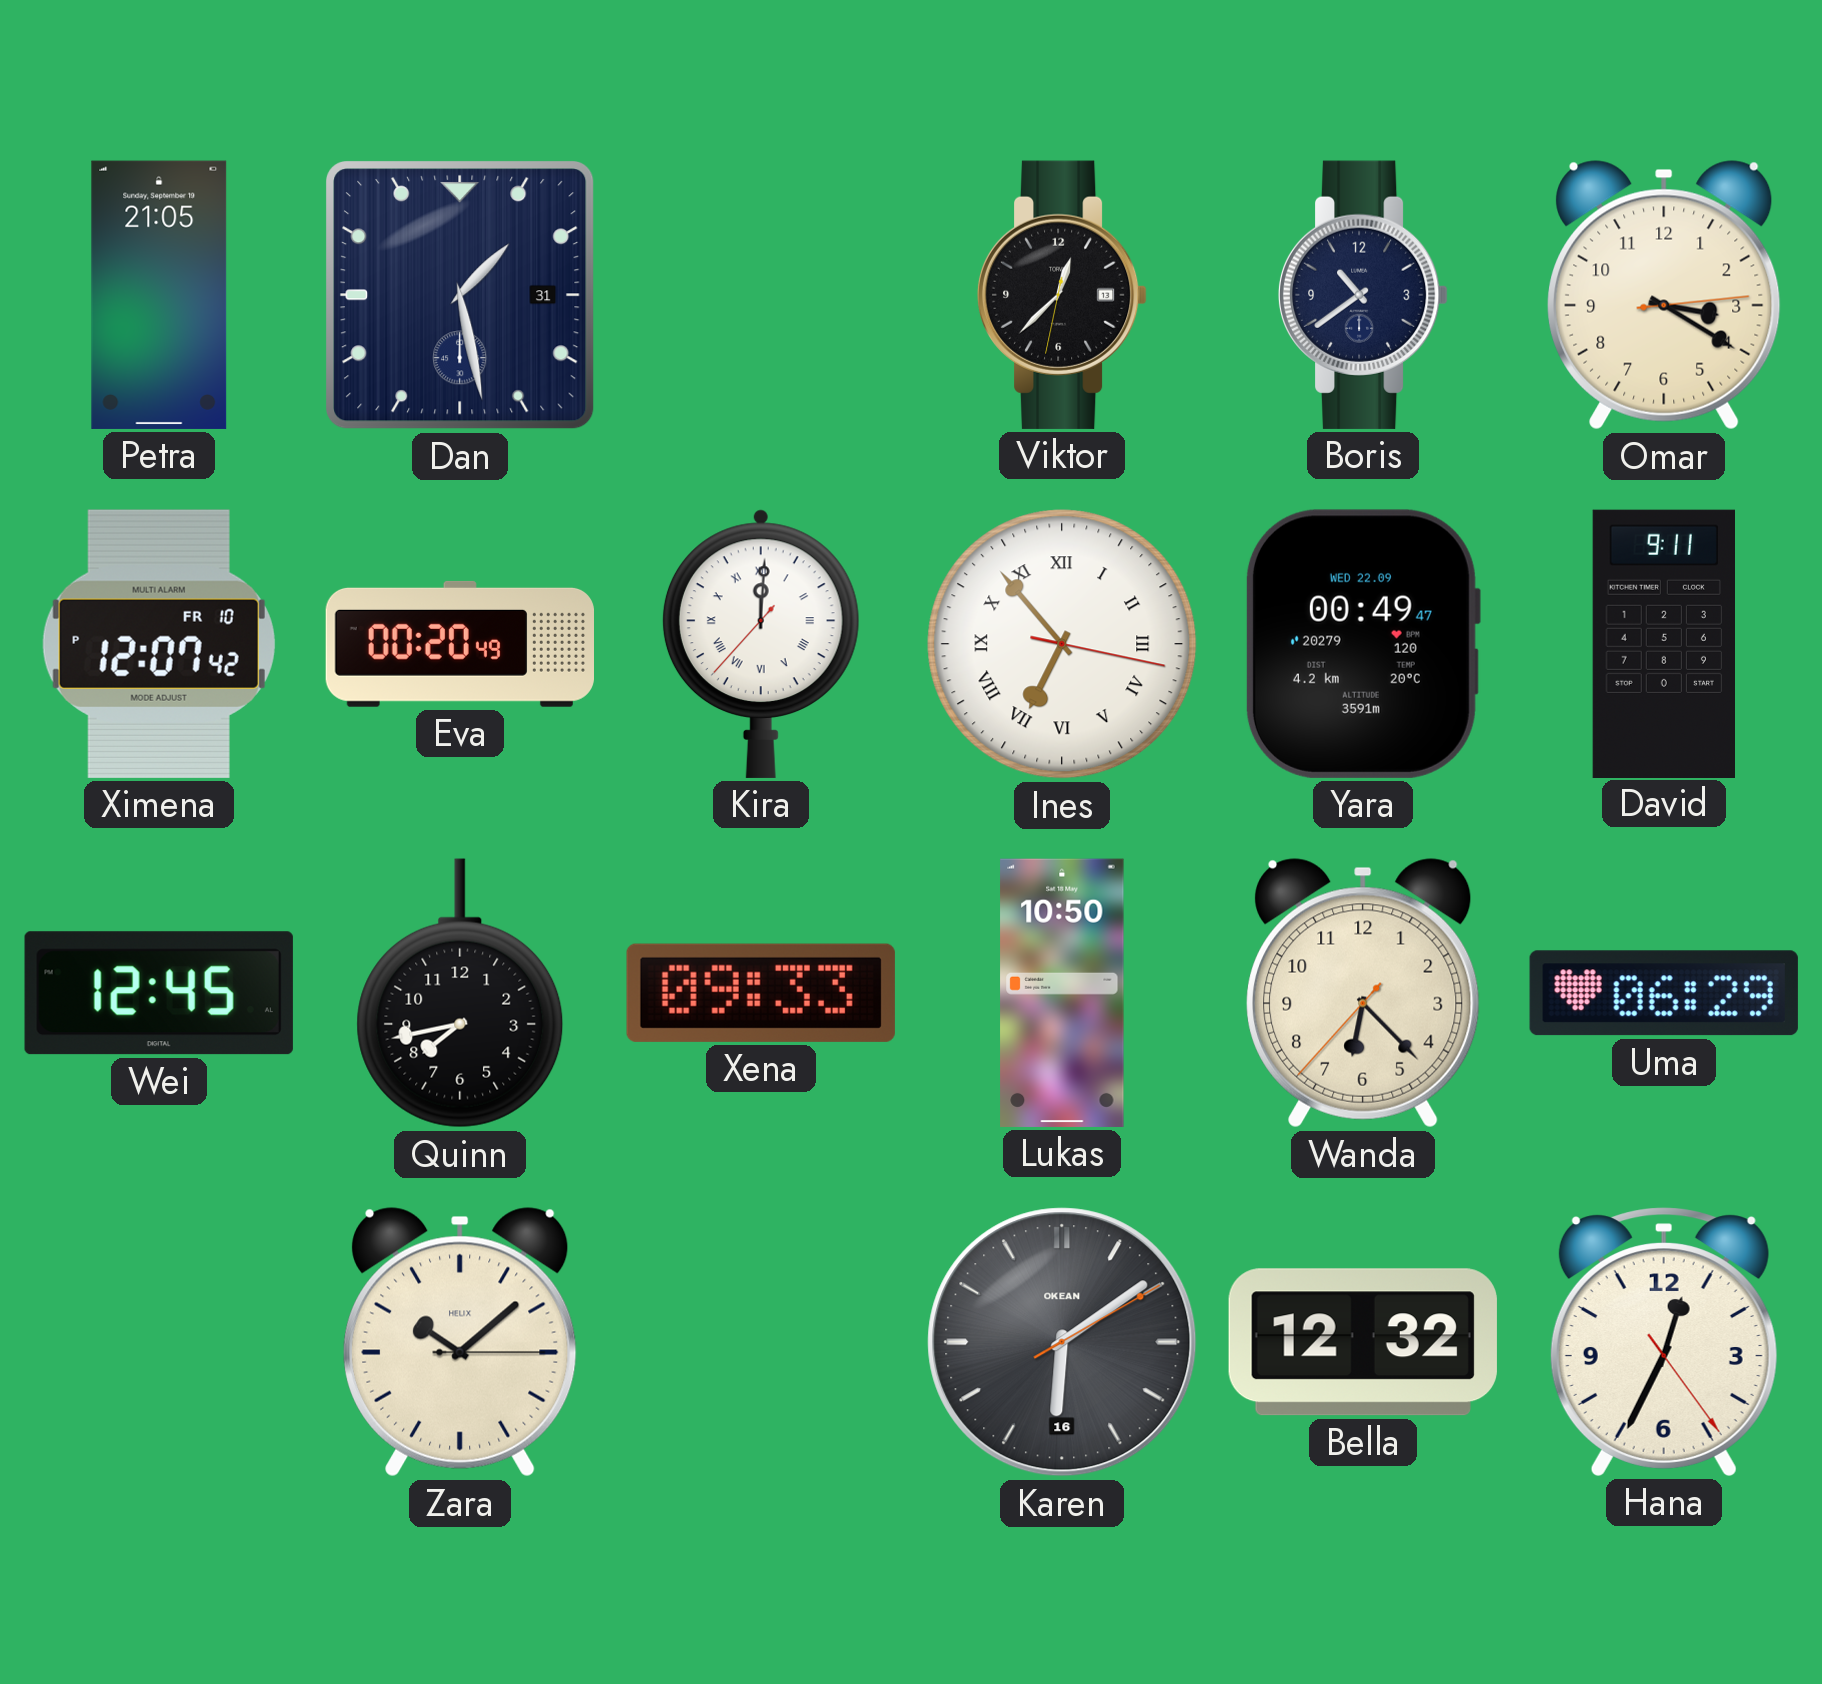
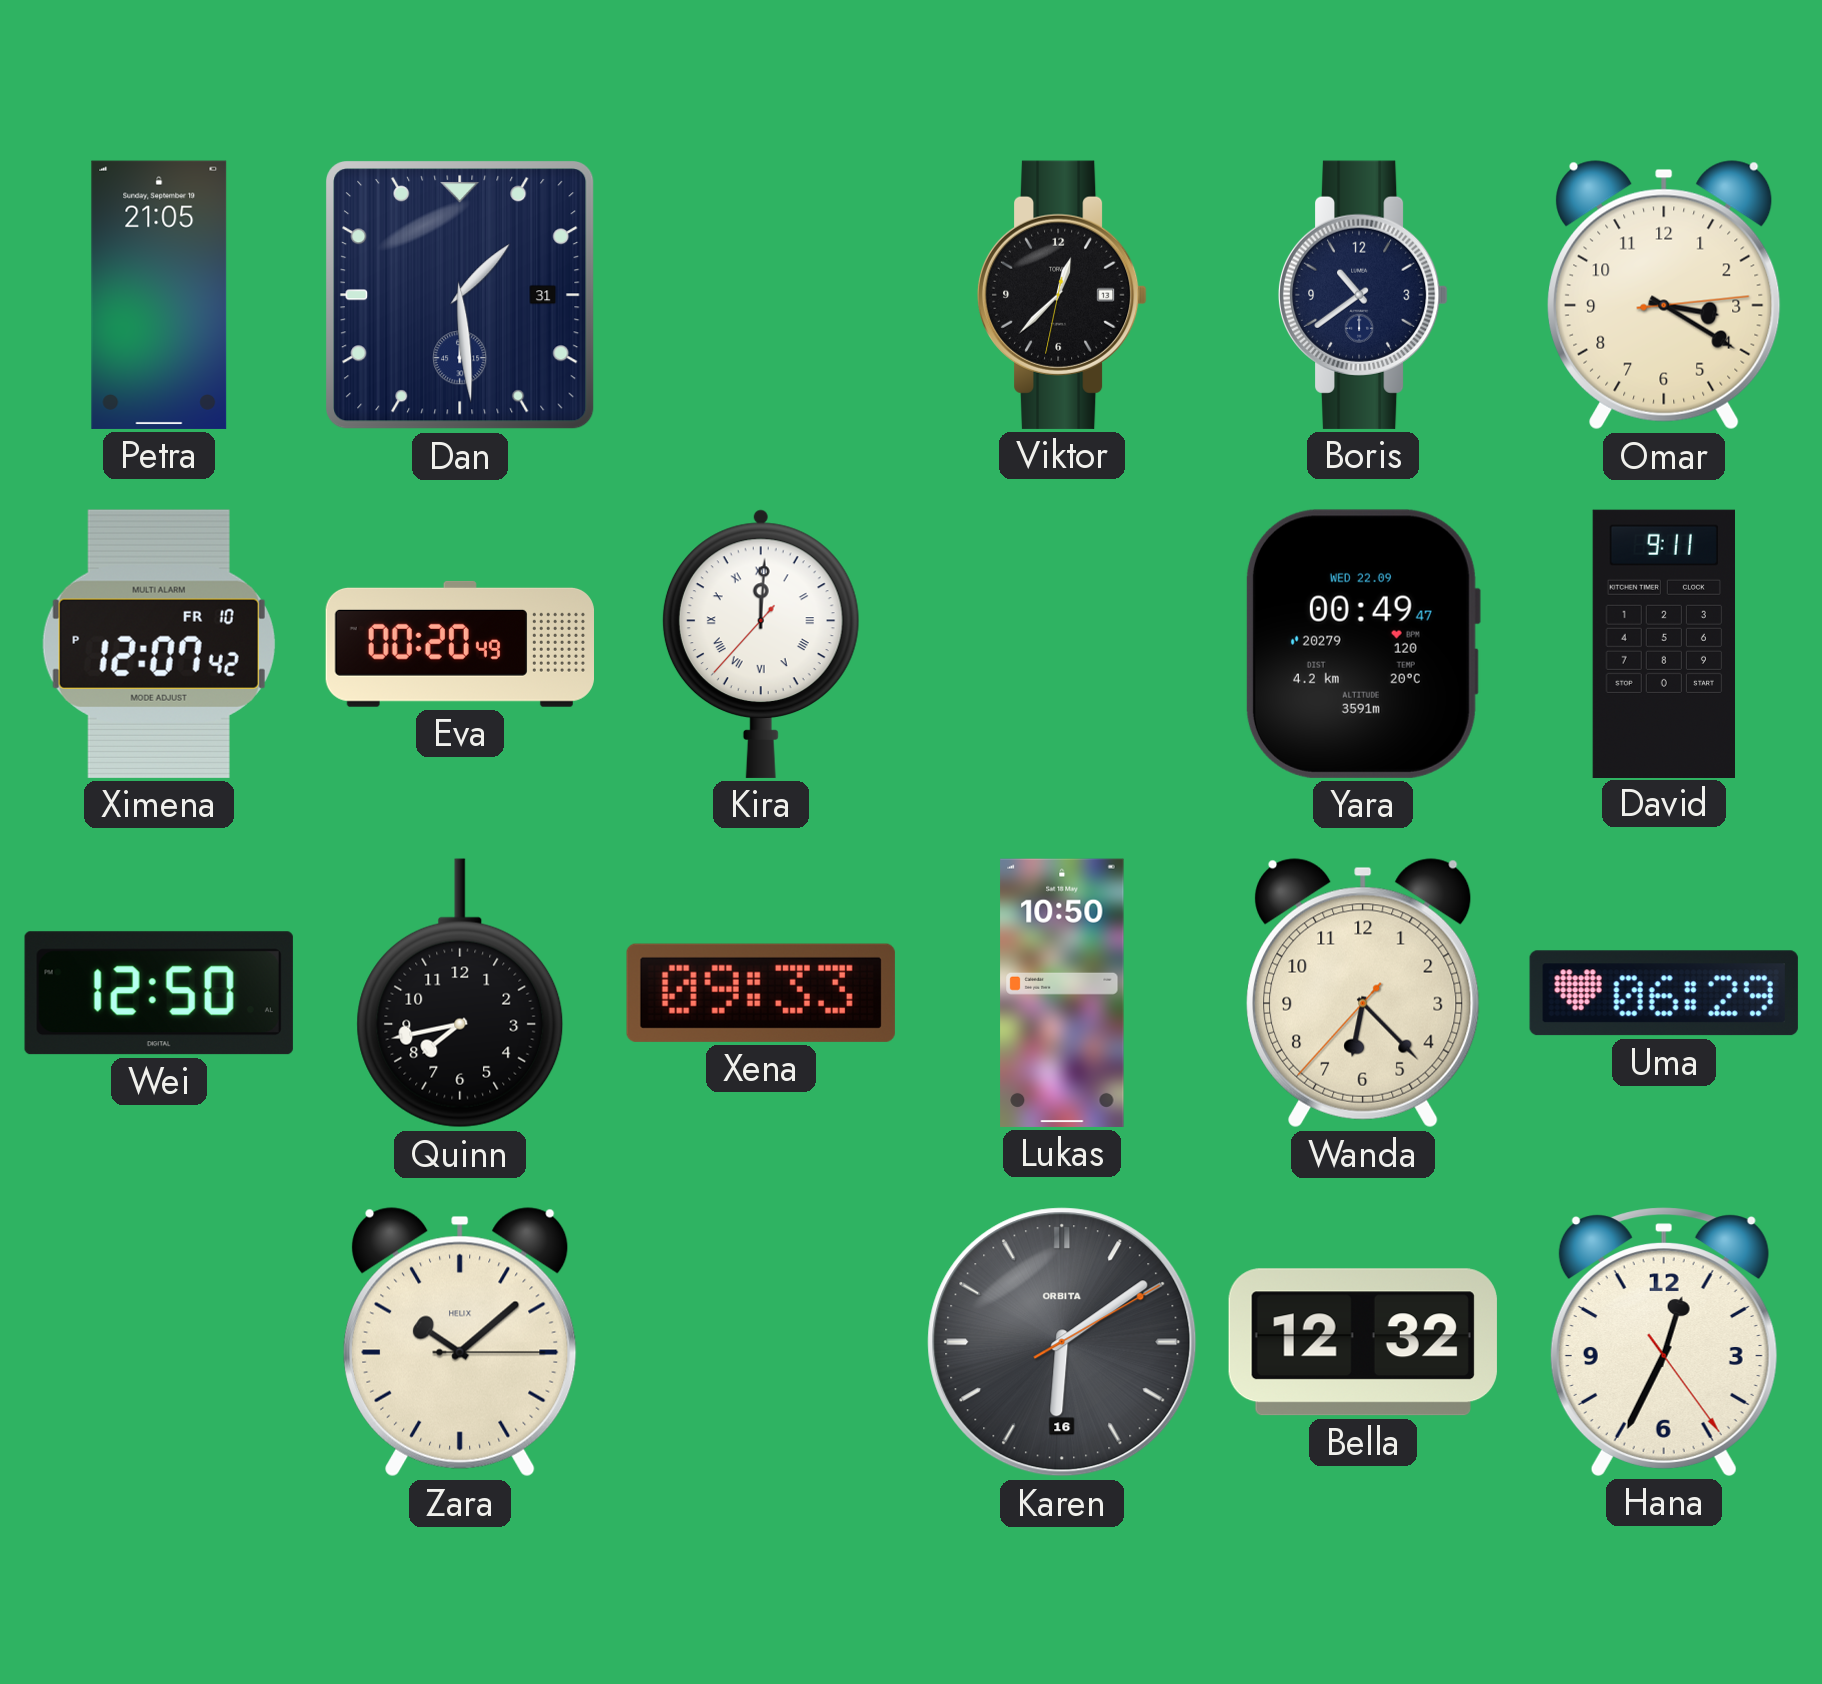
Dan: 1:28 -> 1:29 (461, 296)
Ines: 6:53 -> none (1062, 644)
Wei: 12:45 -> 12:50 (159, 993)
Karen brand: OKEAN -> ORBITA (1062, 1342)
